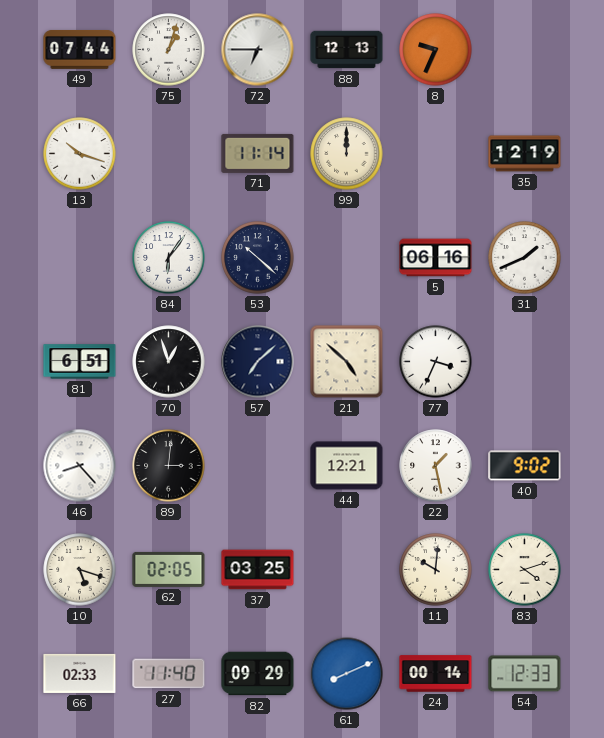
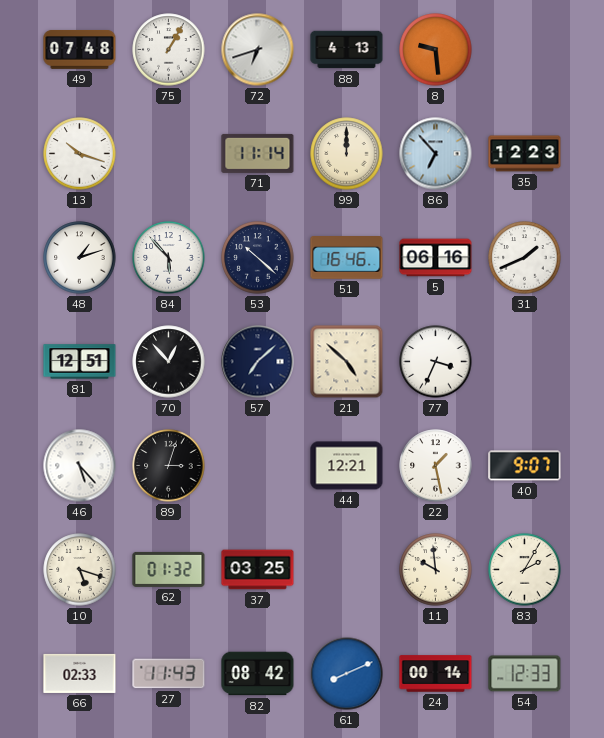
49: 07:44 -> 07:48 (80, 49)
75: 1:03 -> 1:05 (169, 50)
72: 6:45 -> 6:42 (258, 50)
88: 12:13 -> 4:13 (347, 50)
8: 9:34 -> 9:29 (436, 50)
86: none -> 6:53 (436, 154)
35: 12:19 -> 12:23 (525, 154)
48: none -> 1:12 (80, 258)
84: 6:06 -> 5:53 (169, 258)
51: none -> 16:46 (347, 258)
81: 6:51 -> 12:51 (80, 362)
70: 12:57 -> 12:53 (169, 362)
46: 8:23 -> 5:23 (80, 466)
89: 3:01 -> 3:03 (169, 466)
40: 9:02 -> 9:07 (525, 466)
62: 02:05 -> 01:32 (169, 569)
11: 10:01 -> 9:59 (436, 570)
83: 4:12 -> 2:05 (525, 570)
27: 11:40 -> 11:43 (169, 674)
82: 09:29 -> 08:42 (258, 674)
